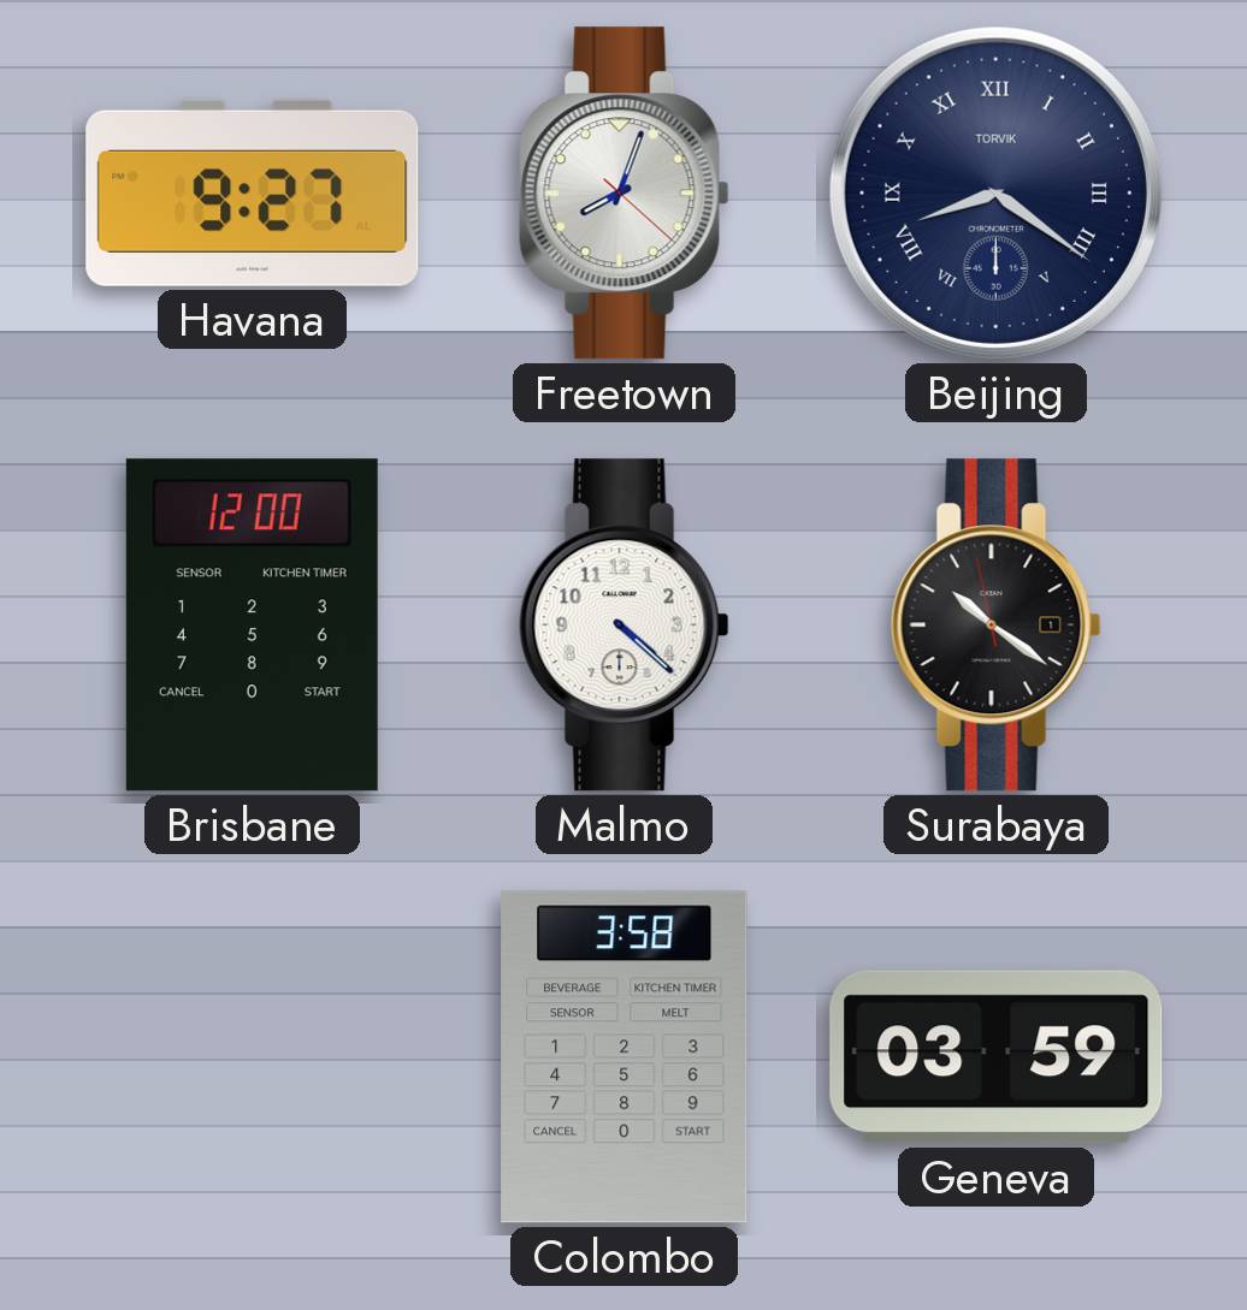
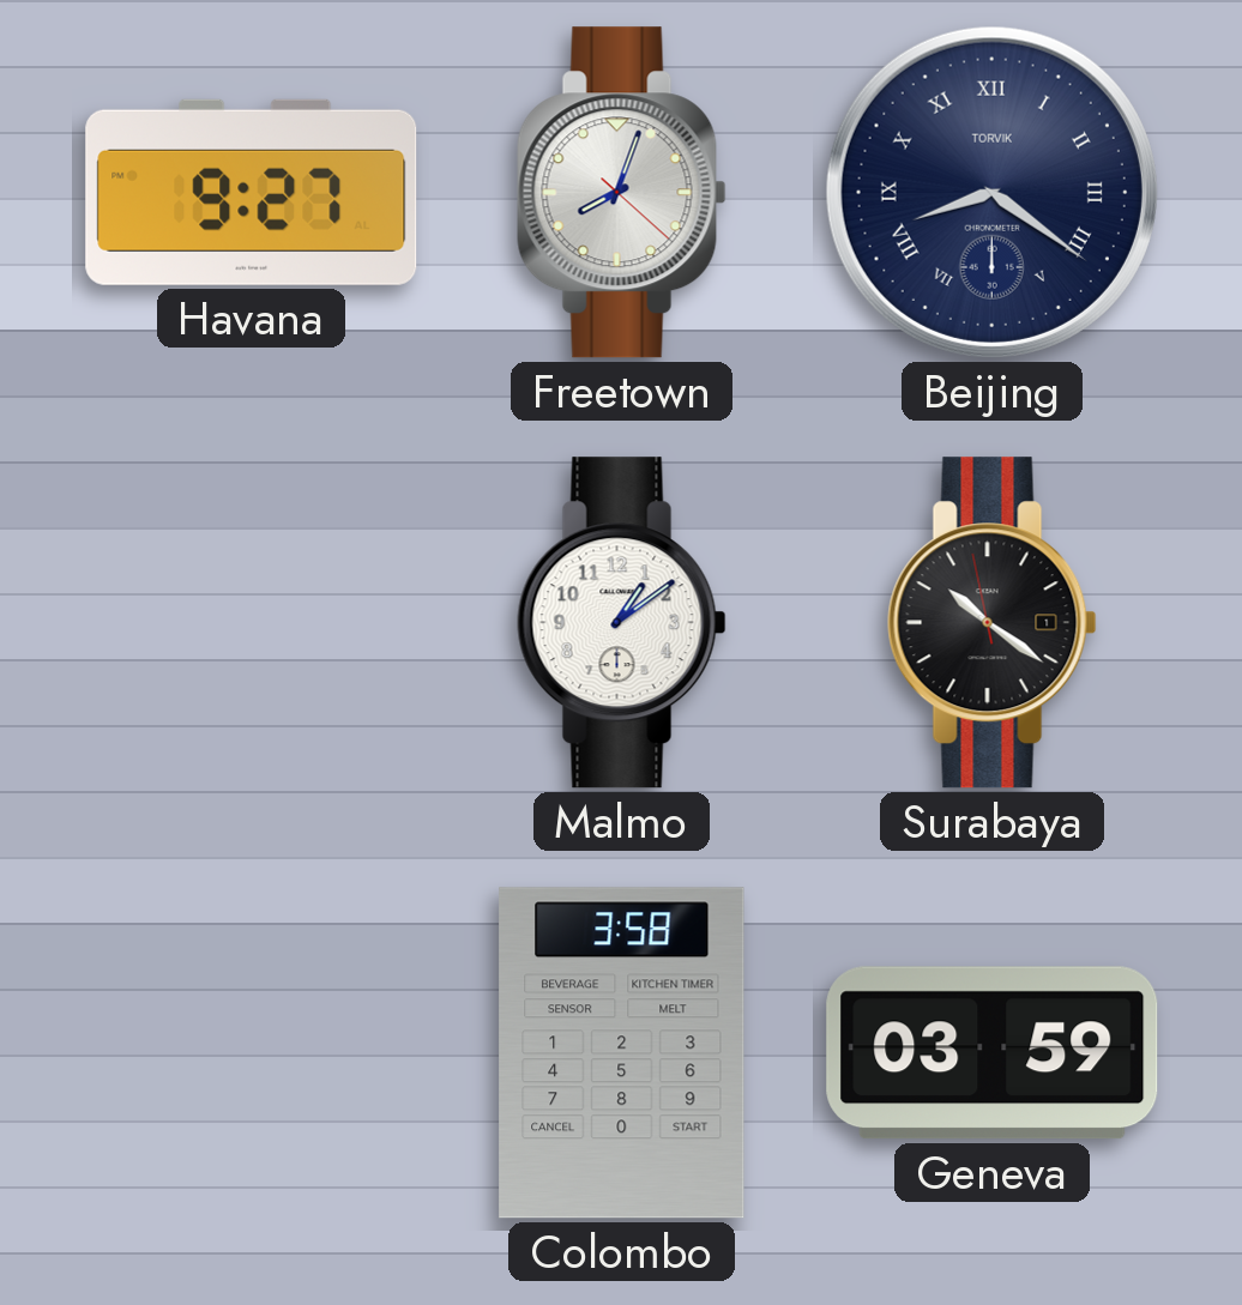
Brisbane: 12:00 -> none (252, 626)
Malmo: 4:22 -> 1:09 (621, 623)
